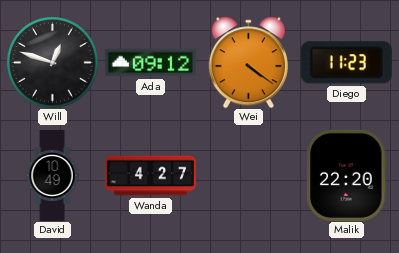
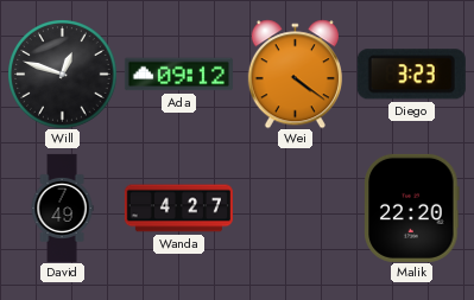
Diego: 11:23 -> 3:23 (411, 75)
David: 10:49 -> 7:49 (62, 208)
